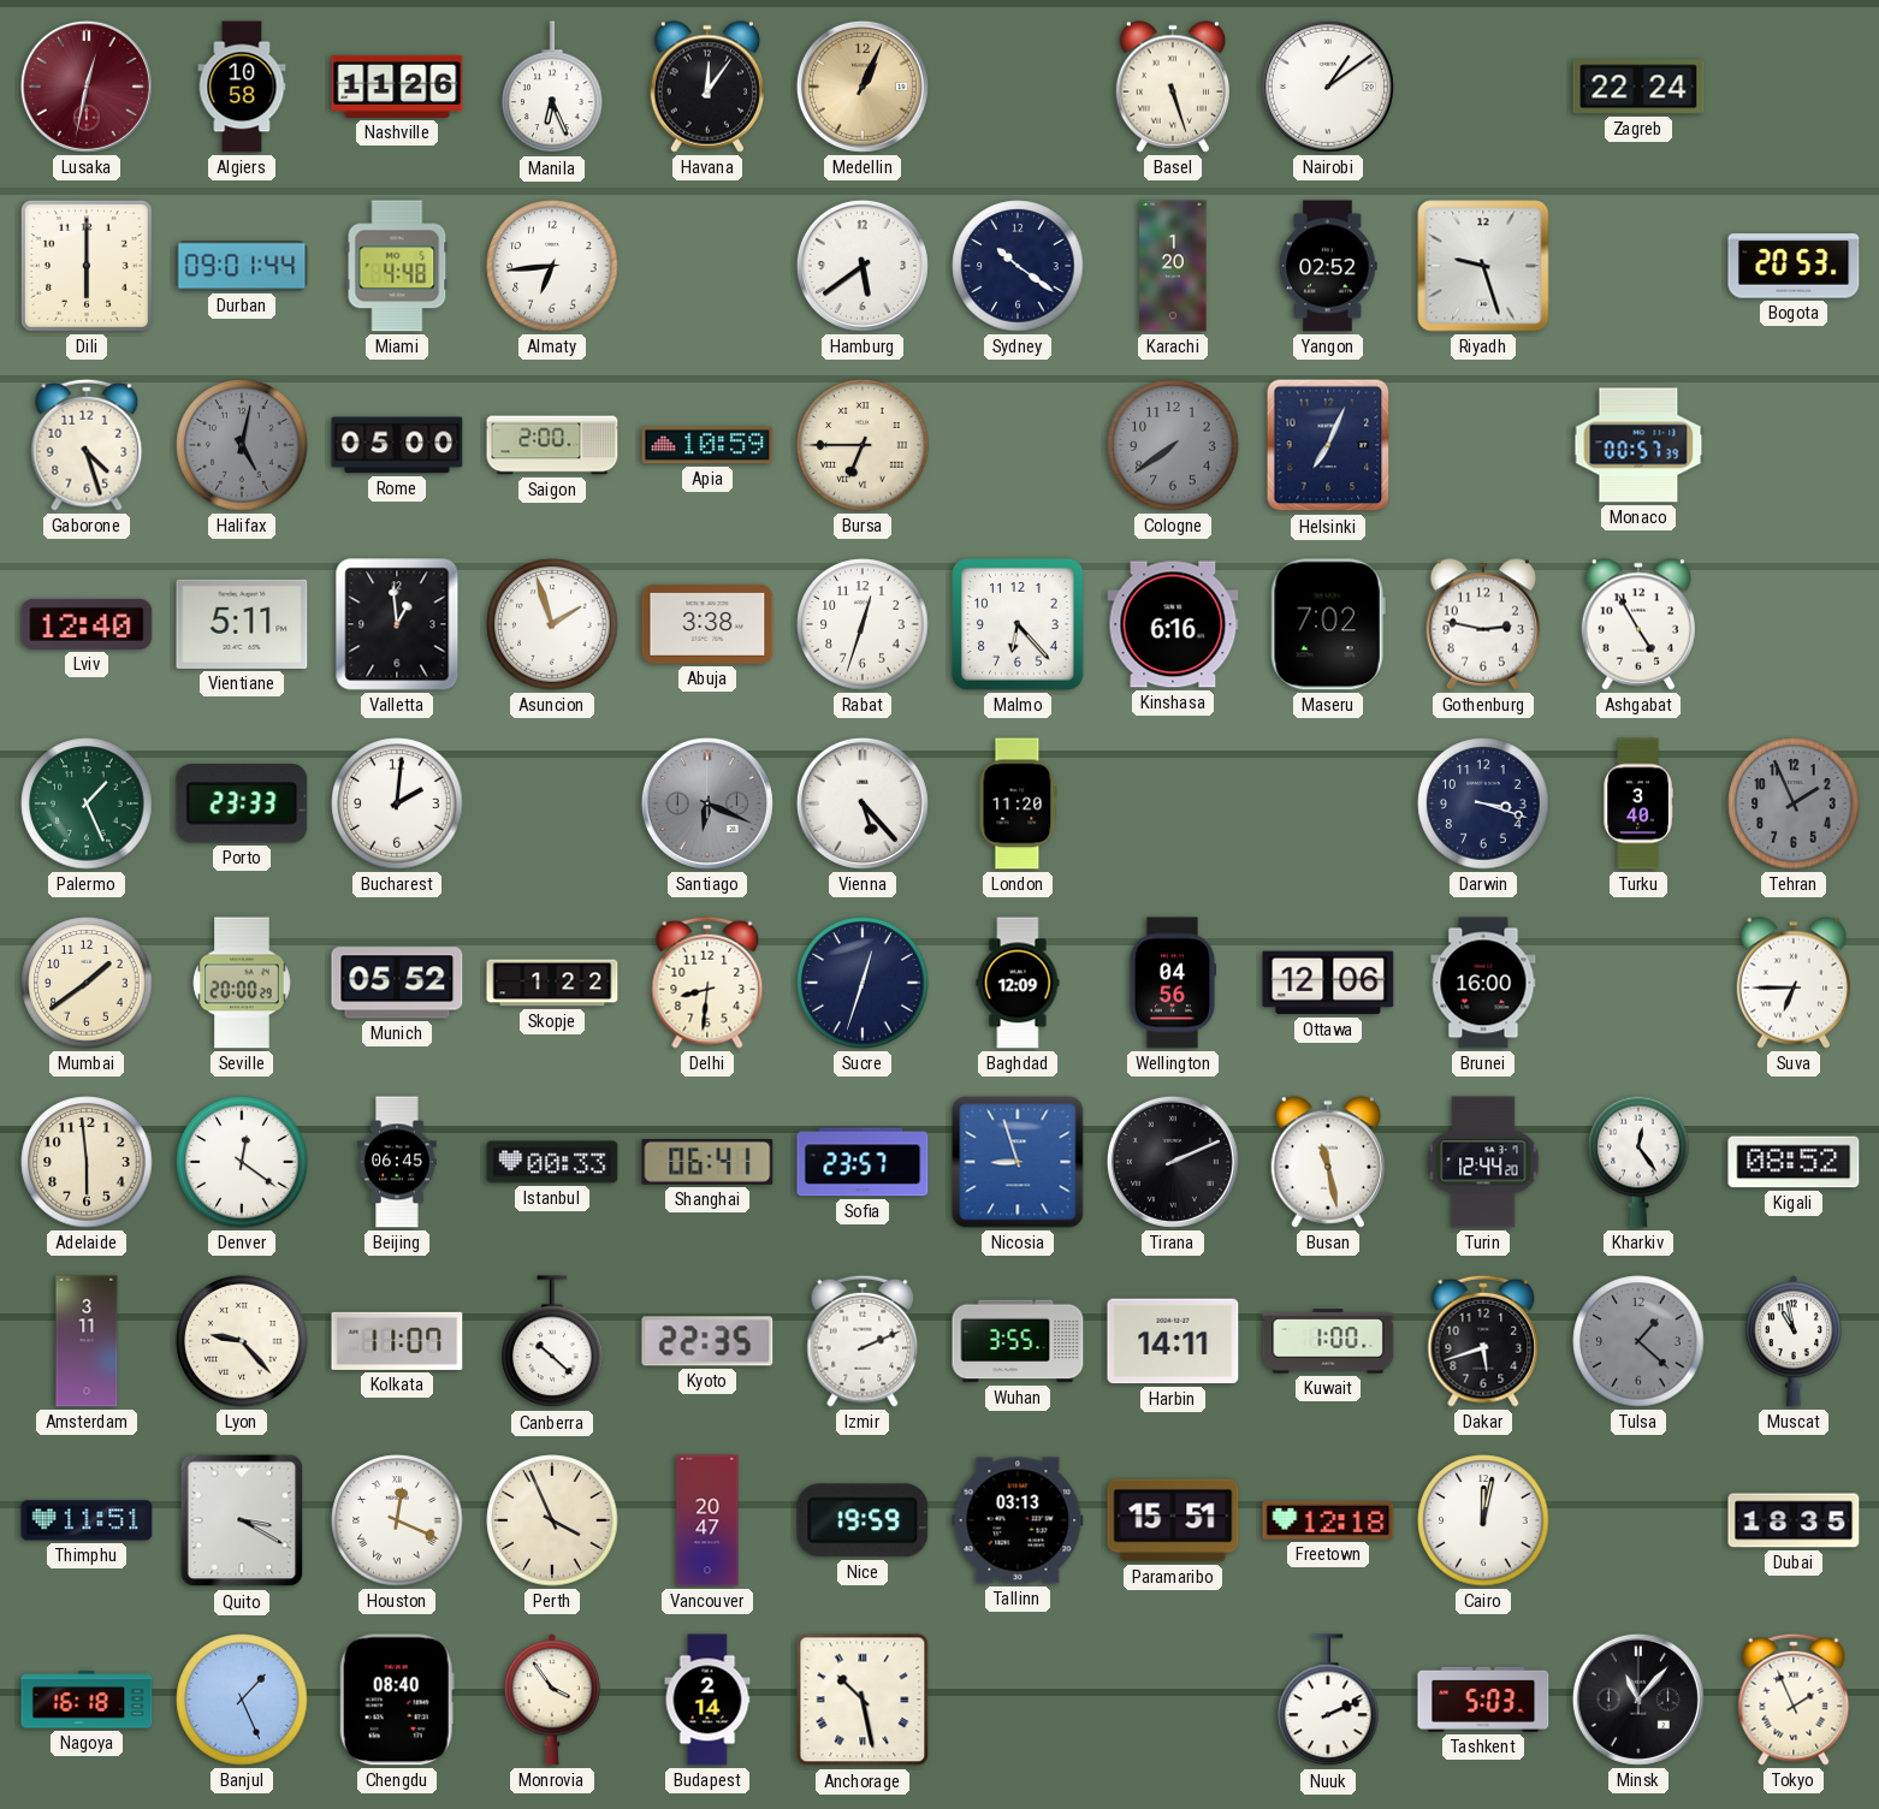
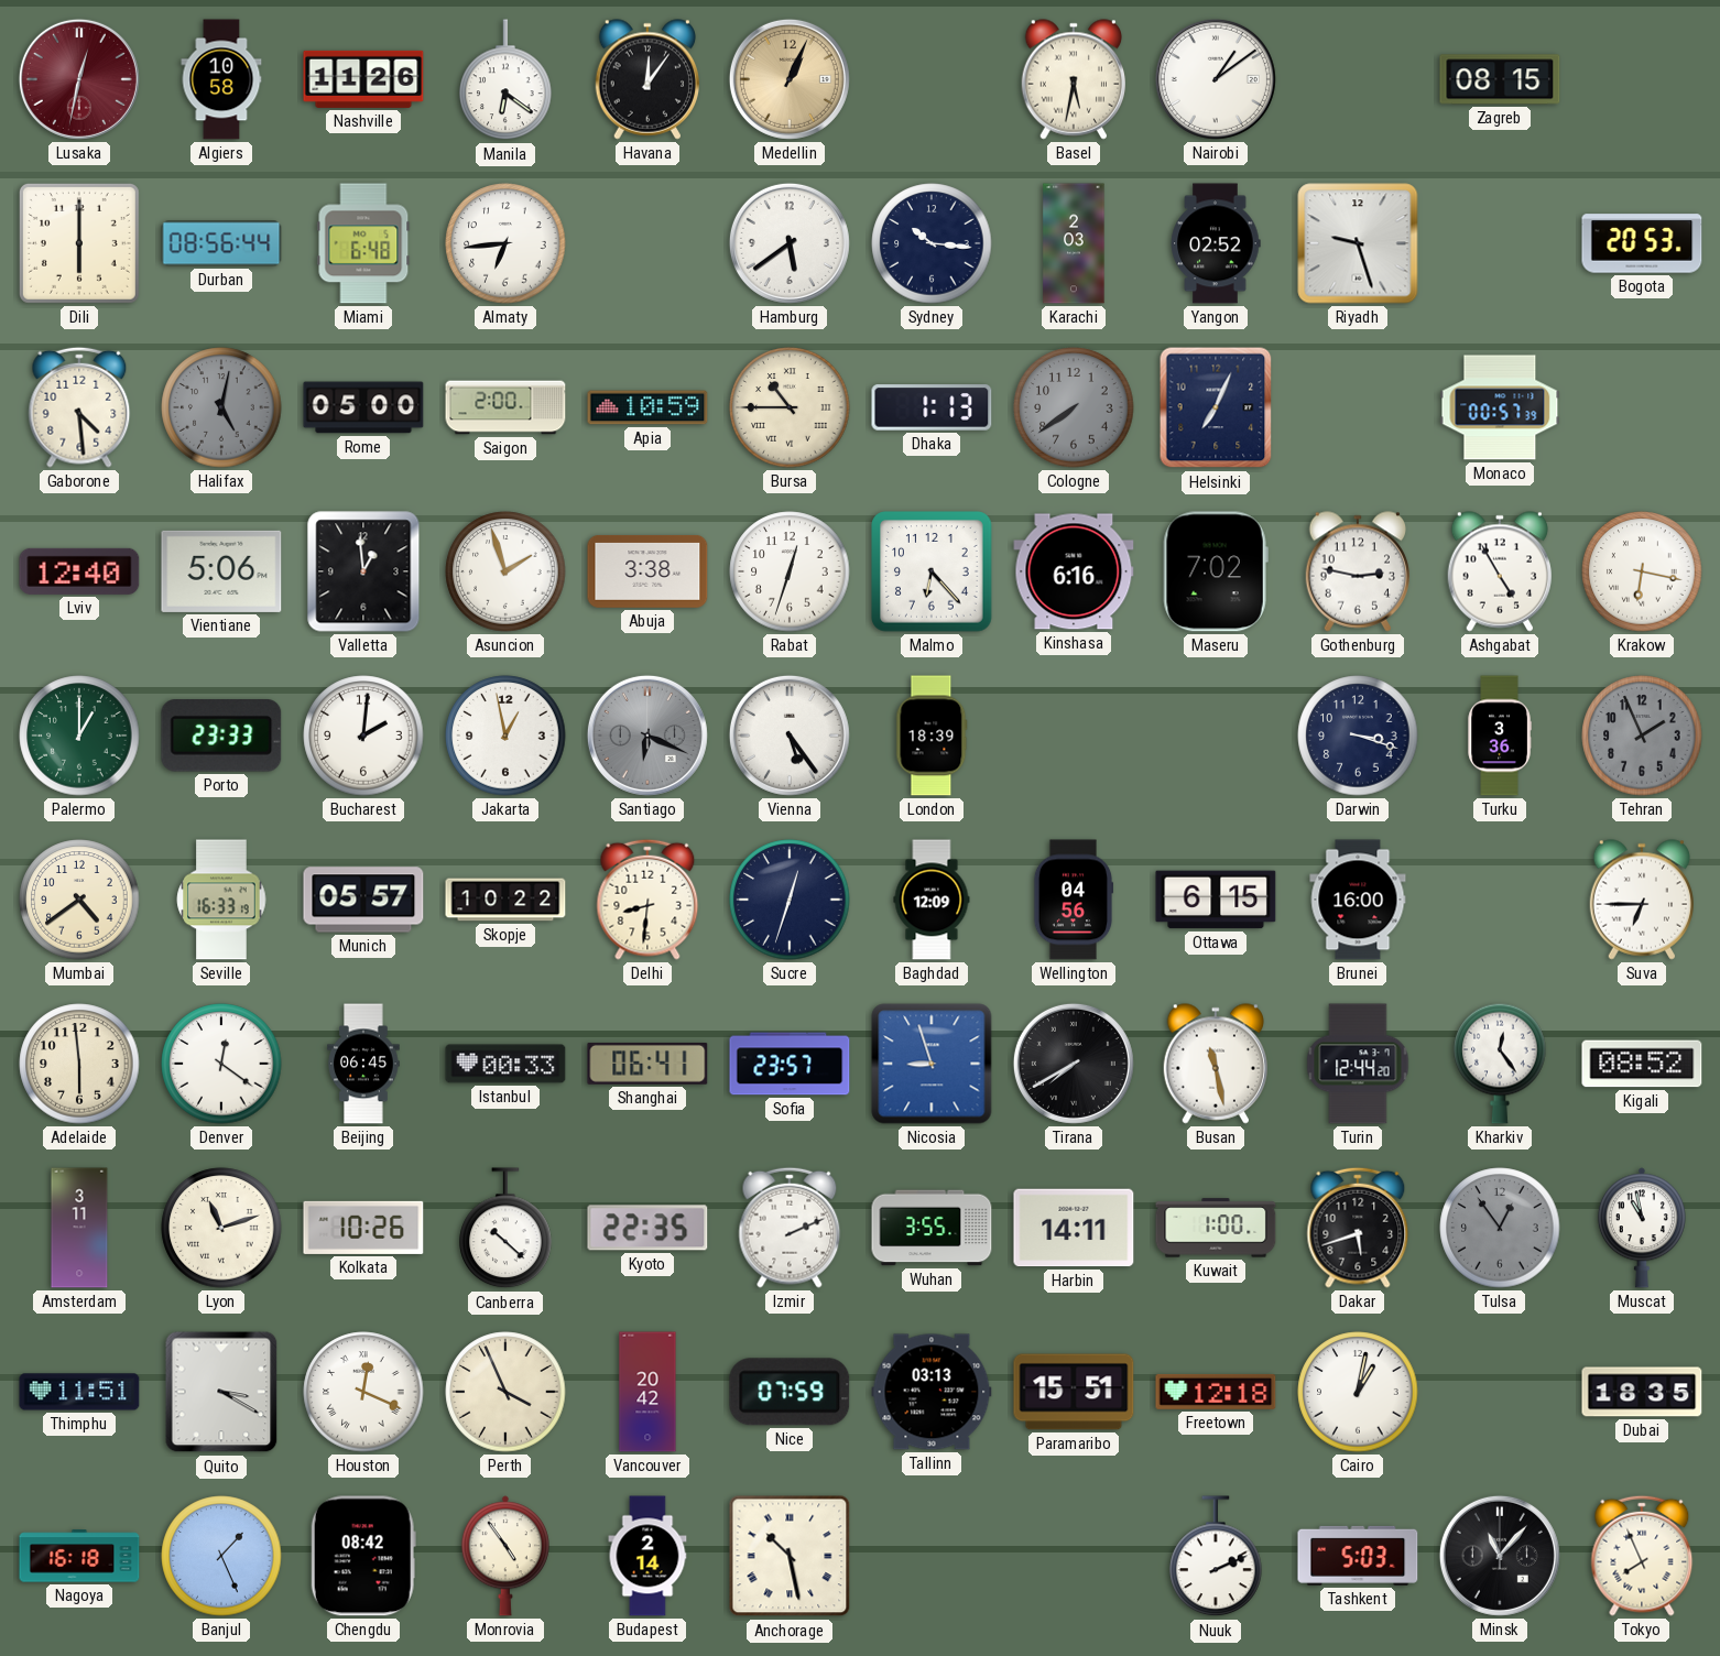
Manila: 6:26 -> 6:21 (505, 80)
Basel: 5:27 -> 5:32 (1074, 79)
Zagreb: 22:24 -> 08:15 (1500, 79)
Durban: 09:01 -> 08:56 (221, 243)
Miami: 4:48 -> 6:48 (363, 243)
Sydney: 10:21 -> 10:16 (932, 243)
Karachi: 1:20 -> 2:03 (1074, 243)
Gaborone: 4:27 -> 4:29 (79, 407)
Bursa: 6:45 -> 10:45 (790, 407)
Dhaka: none -> 1:13 (932, 407)
Vientiane: 5:11 -> 5:06 (221, 571)
Krakow: none -> 6:17 (1642, 571)
Palermo: 1:26 -> 1:00 (79, 736)
Jakarta: none -> 12:58 (505, 736)
Vienna: 5:23 -> 5:24 (790, 736)
London: 11:20 -> 18:39 (932, 736)
Turku: 3:40 -> 3:36 (1500, 736)
Mumbai: 1:39 -> 4:39 (79, 900)
Seville: 20:00 -> 16:33 (221, 900)
Munich: 05:52 -> 05:57 (363, 900)
Skopje: 1:22 -> 10:22 (505, 900)
Ottawa: 12:06 -> 6:15 (1216, 900)
Tirana: 2:11 -> 7:40 (1074, 1064)
Lyon: 9:23 -> 11:12 (221, 1228)
Kolkata: 11:07 -> 10:26 (363, 1228)
Tulsa: 1:22 -> 12:54 (1500, 1228)
Vancouver: 20:47 -> 20:42 (647, 1392)
Nice: 19:59 -> 07:59 (790, 1392)
Cairo: 12:02 -> 1:02 (1358, 1392)
Chengdu: 08:40 -> 08:42 (363, 1556)
Monrovia: 3:54 -> 4:54 (505, 1556)
Tokyo: 1:56 -> 7:56 (1642, 1556)
